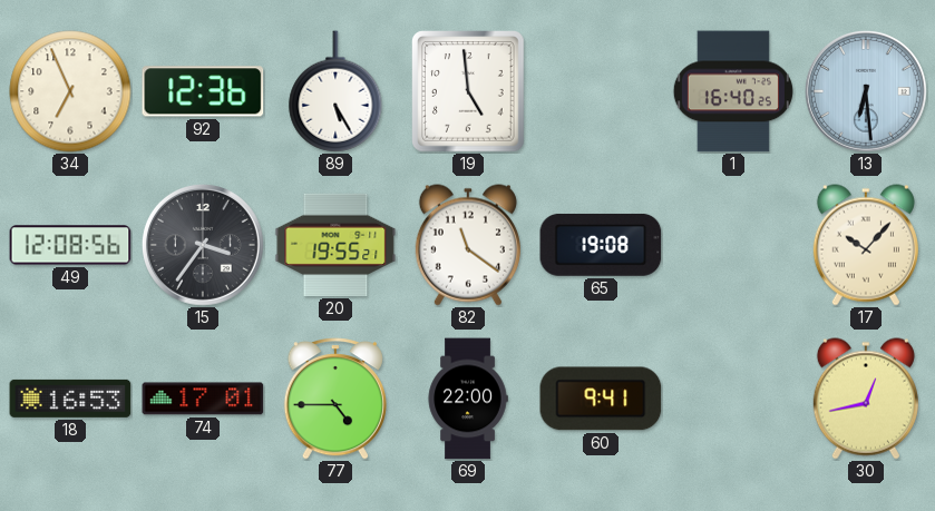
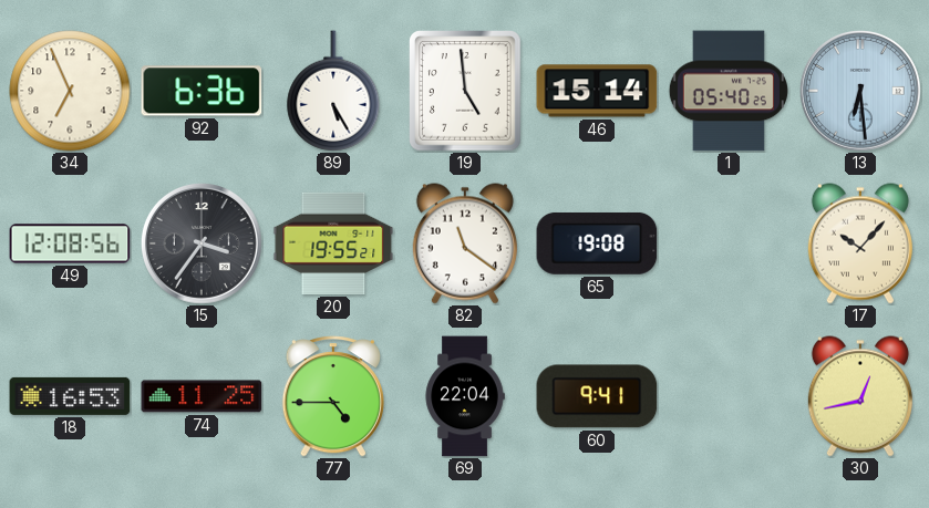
92: 12:36 -> 6:36 (202, 91)
46: none -> 15:14 (597, 91)
1: 16:40 -> 05:40 (729, 91)
74: 17:01 -> 11:25 (202, 396)
69: 22:00 -> 22:04 (465, 396)
